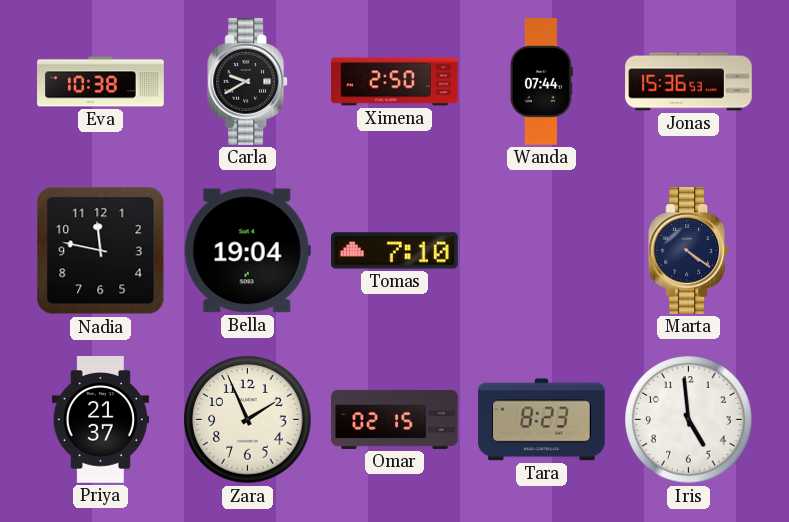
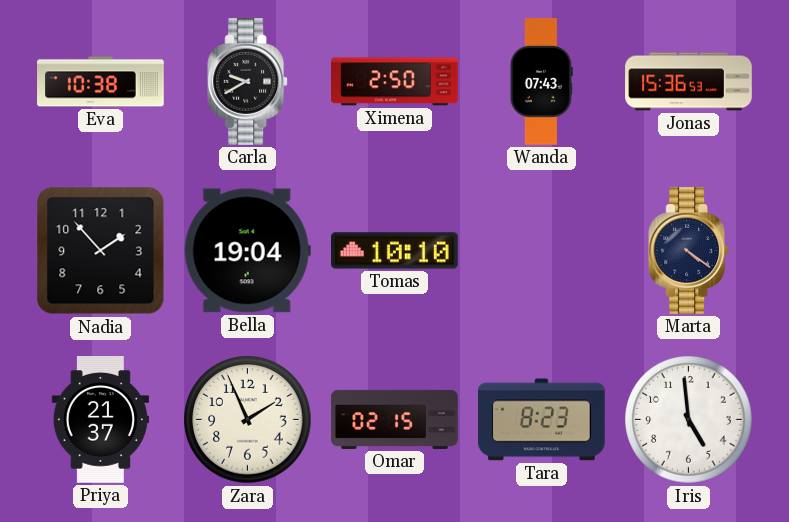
Wanda: 07:44 -> 07:43 (541, 82)
Nadia: 11:47 -> 1:53 (101, 251)
Tomas: 7:10 -> 10:10 (395, 251)
